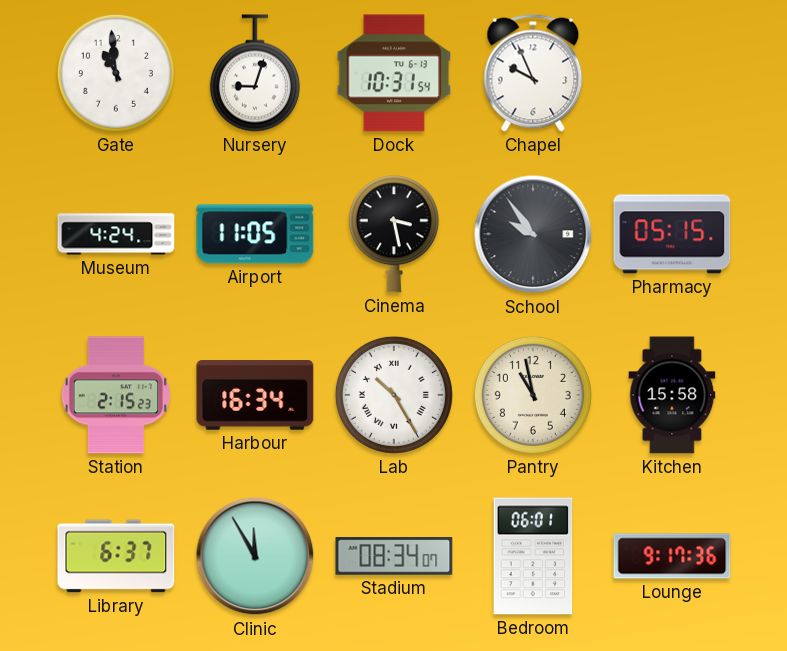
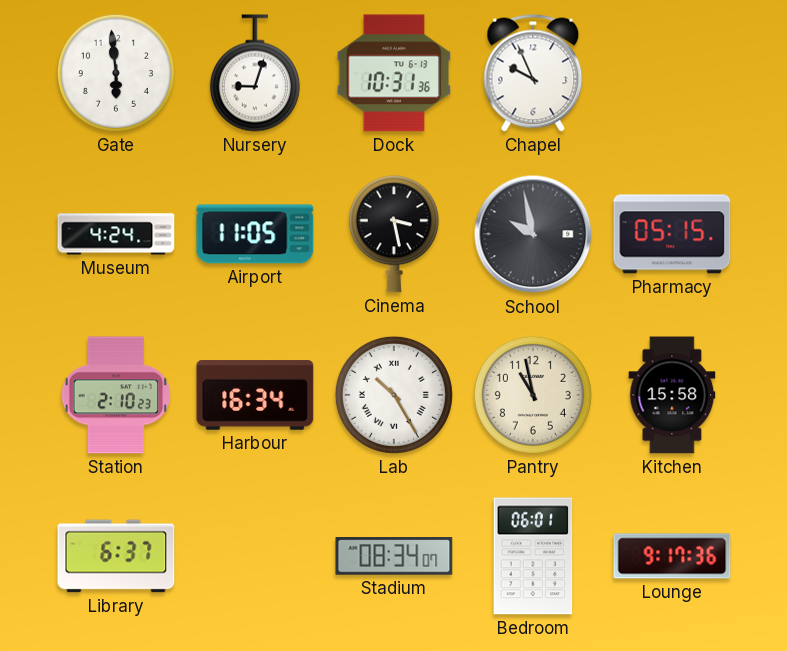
Gate: 10:59 -> 5:59 (116, 73)
Dock: 10:31:54 -> 10:31:36 (394, 73)
School: 9:54 -> 9:58 (533, 234)
Station: 2:15 -> 2:10 (116, 395)
Clinic: 11:55 -> none (255, 556)
